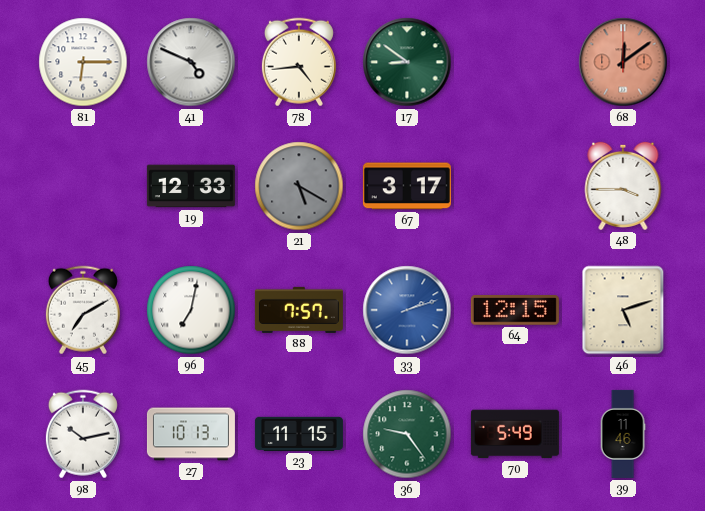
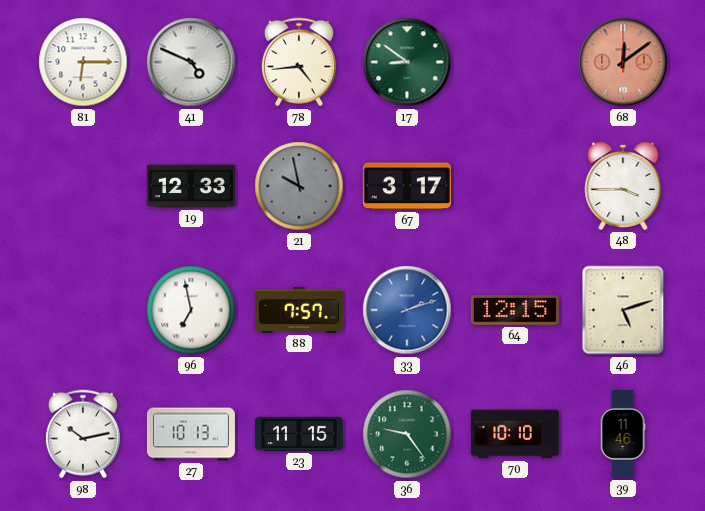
21: 5:20 -> 9:58 (299, 186)
45: 7:10 -> none (83, 310)
96: 7:02 -> 6:58 (191, 310)
70: 5:49 -> 10:10 (515, 434)
